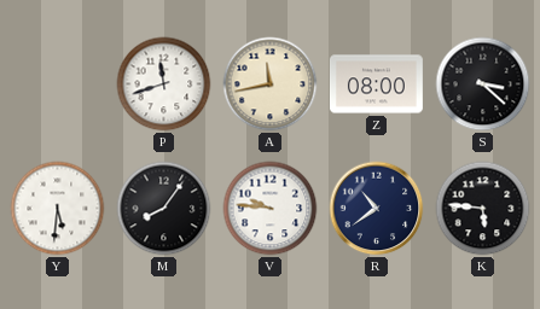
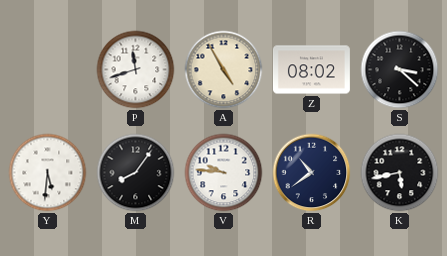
A: 11:43 -> 4:55 (224, 70)
Z: 08:00 -> 08:02 (311, 70)
K: 5:46 -> 5:43 (400, 173)
